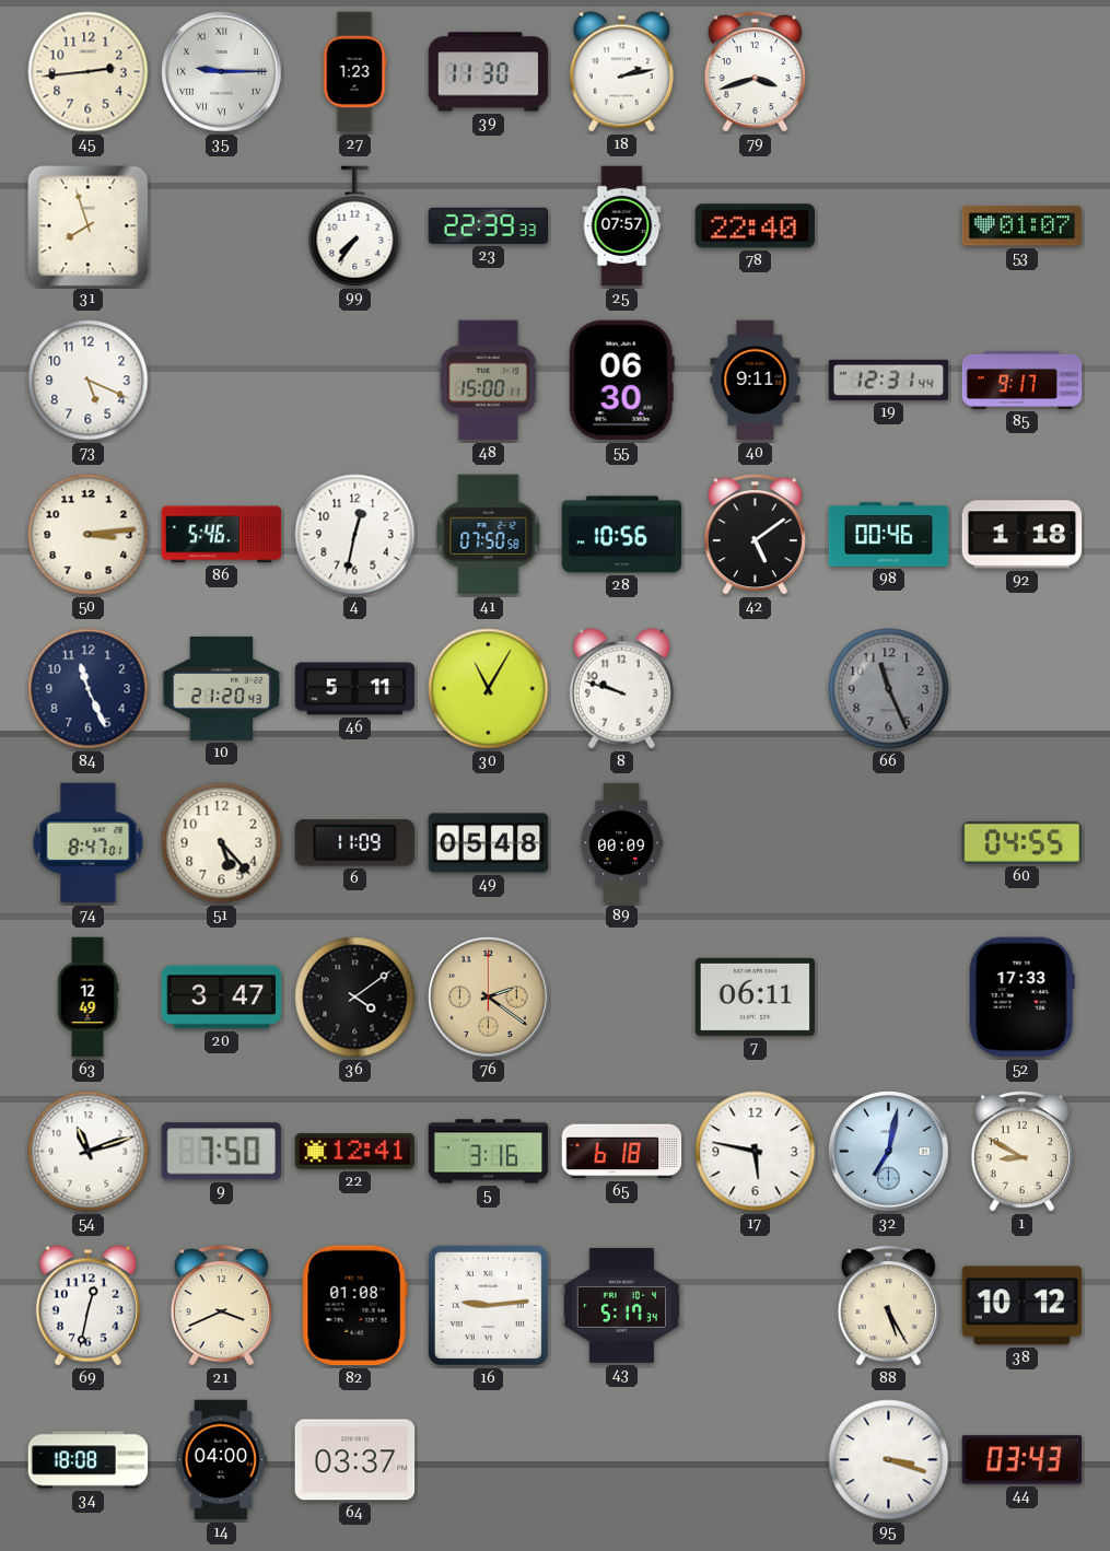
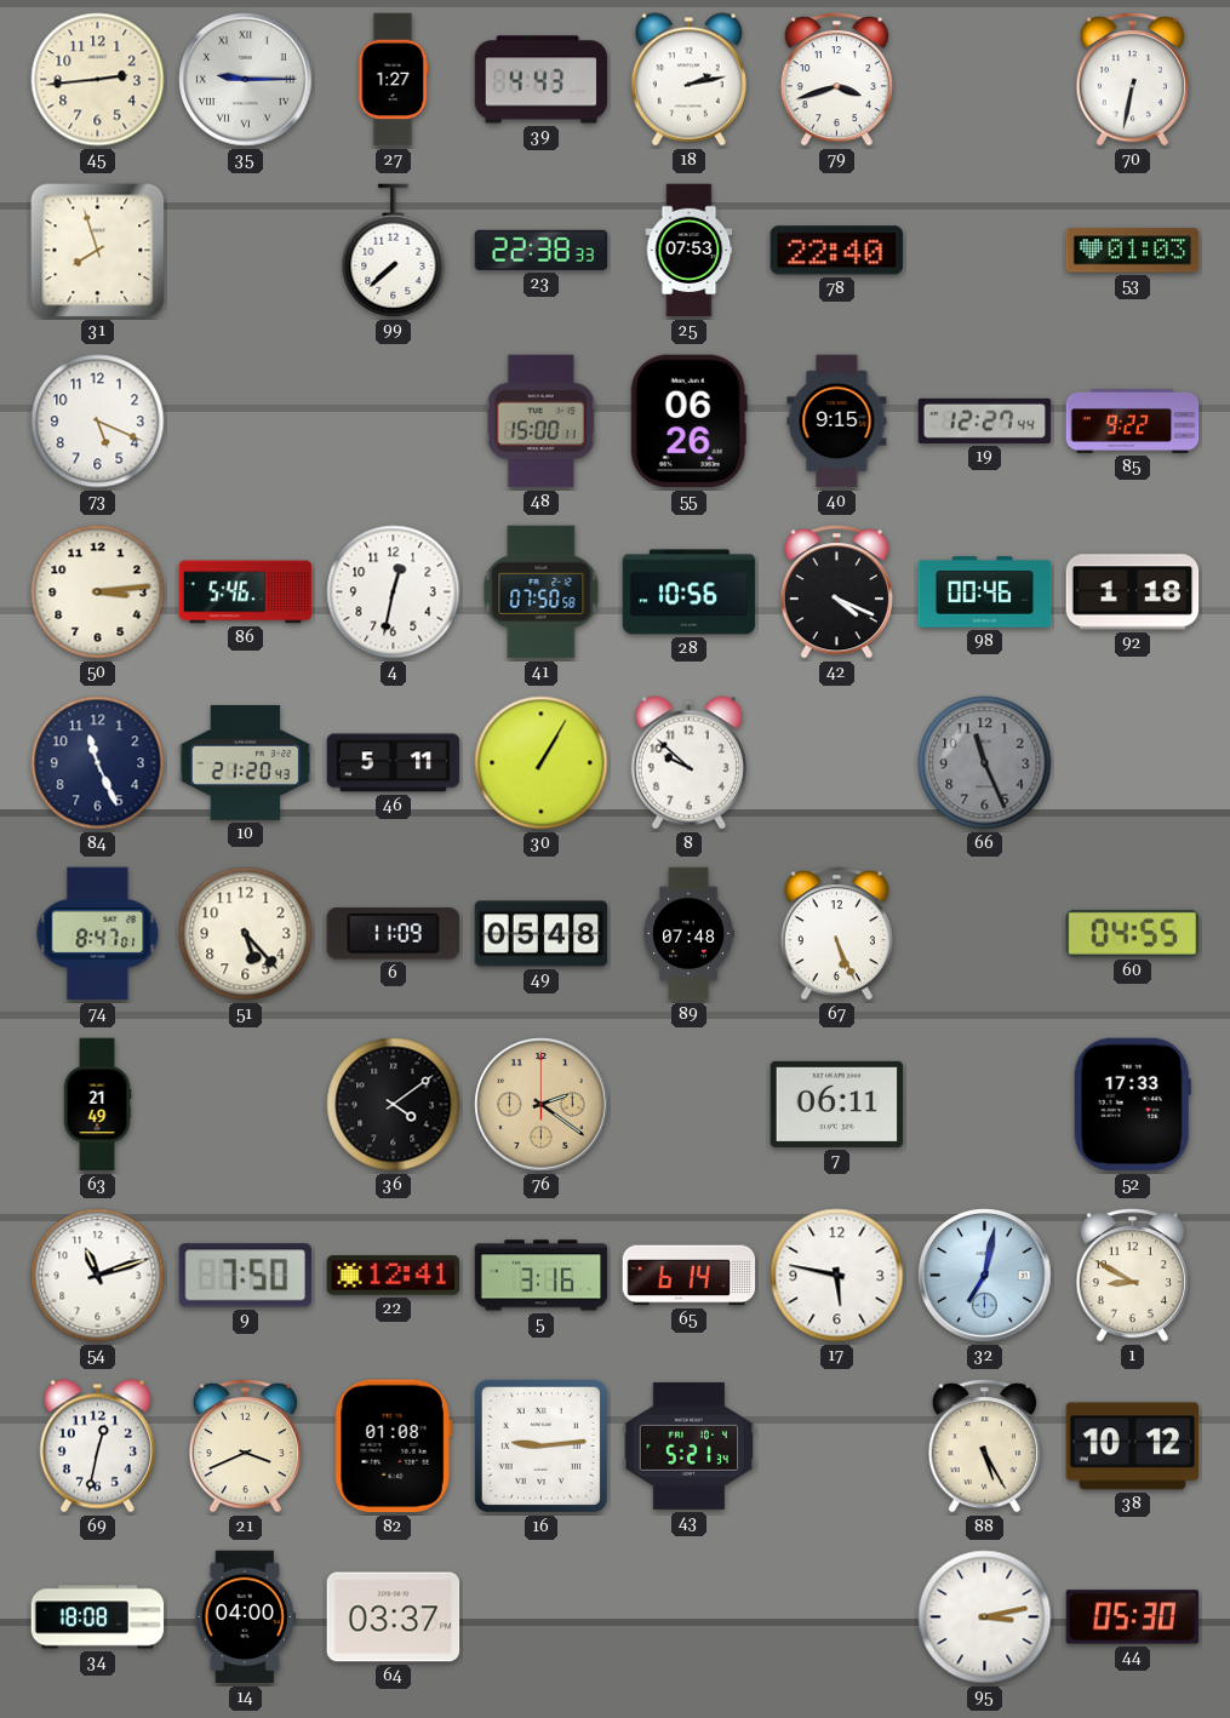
27: 1:23 -> 1:27 (393, 80)
39: 11:30 -> 4:43 (542, 80)
70: none -> 6:32 (1132, 80)
99: 7:36 -> 7:38 (394, 251)
23: 22:39 -> 22:38 (542, 250)
25: 07:57 -> 07:53 (690, 251)
53: 01:07 -> 01:03 (1133, 251)
55: 06:30 -> 06:26 (688, 422)
40: 9:11 -> 9:15 (837, 422)
19: 12:31 -> 12:27 (985, 420)
85: 9:17 -> 9:22 (1133, 420)
42: 5:09 -> 4:19 (836, 592)
30: 11:05 -> 1:05 (542, 763)
8: 9:48 -> 9:52 (688, 763)
89: 00:09 -> 07:48 (688, 934)
67: none -> 5:26 (836, 934)
63: 12:49 -> 21:49 (97, 1105)
20: 3:47 -> none (222, 998)
65: 6:18 -> 6:14 (690, 1276)
43: 5:17 -> 5:21 (690, 1445)
95: 3:18 -> 3:13 (985, 1617)
44: 03:43 -> 05:30 (1133, 1617)
